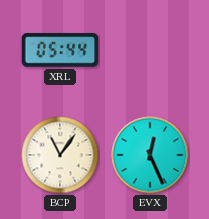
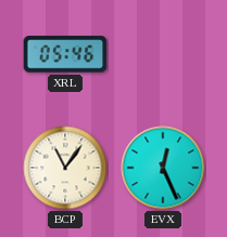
XRL: 05:44 -> 05:46 (65, 54)
